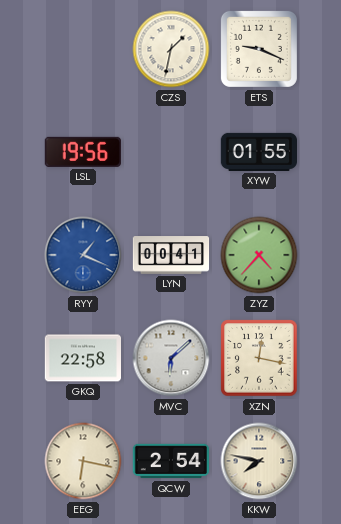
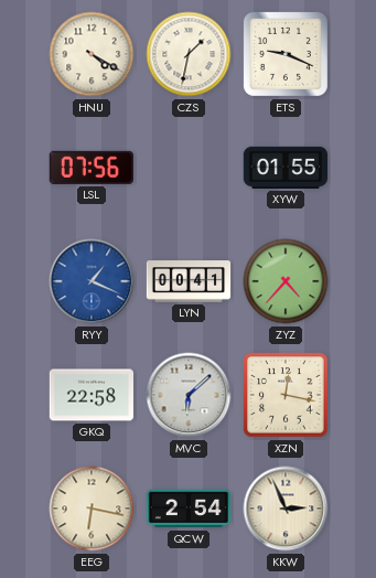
HNU: none -> 4:20 (92, 54)
LSL: 19:56 -> 07:56 (92, 168)
KKW: 7:47 -> 2:56 (286, 509)
